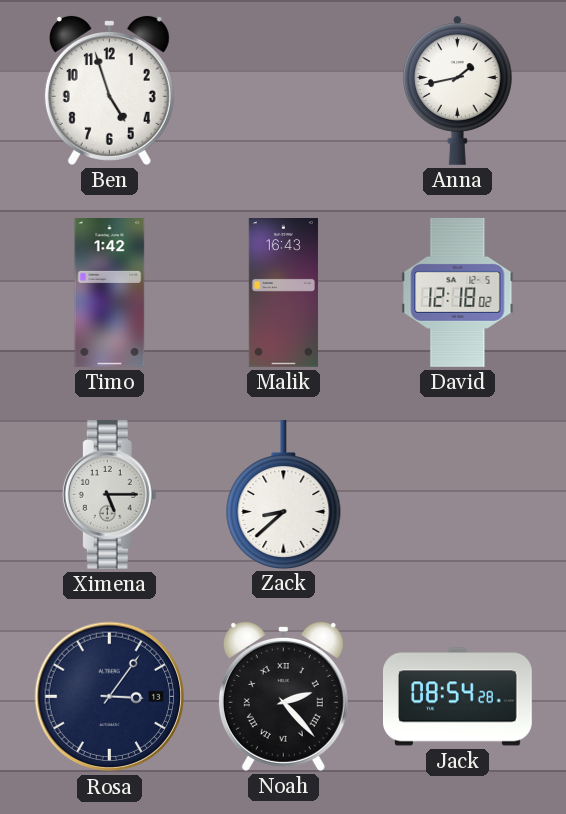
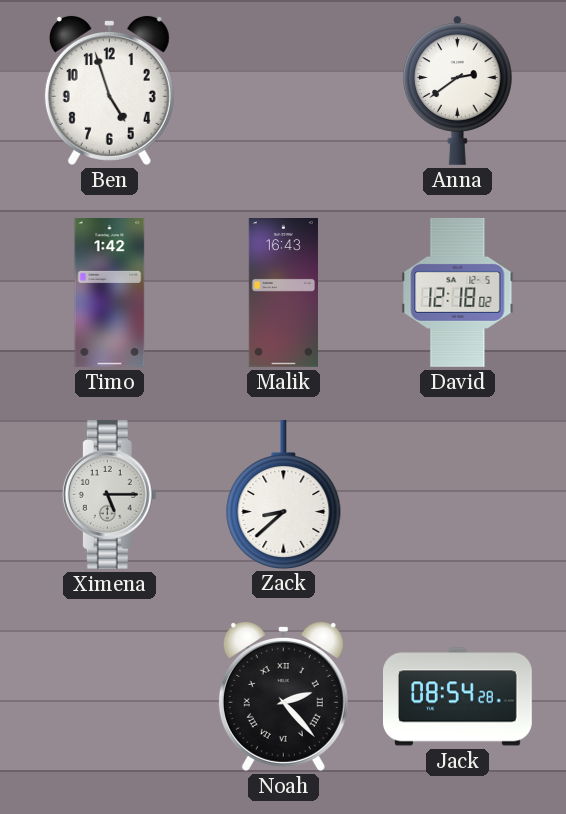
Anna: 1:43 -> 2:39 (458, 90)
Rosa: 3:06 -> none (110, 697)
